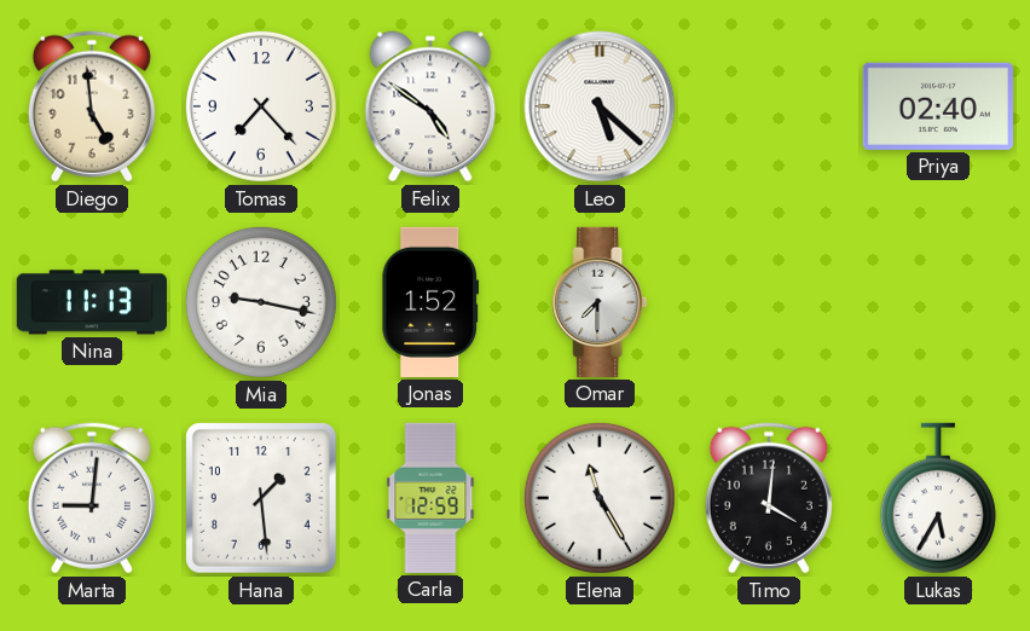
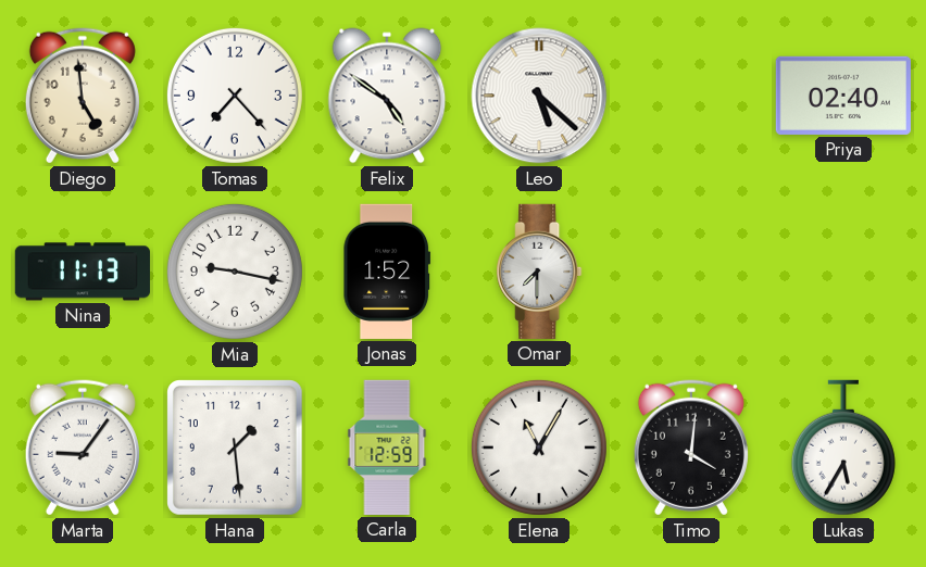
Marta: 9:01 -> 9:06 (83, 448)
Elena: 11:25 -> 11:05 (539, 448)
